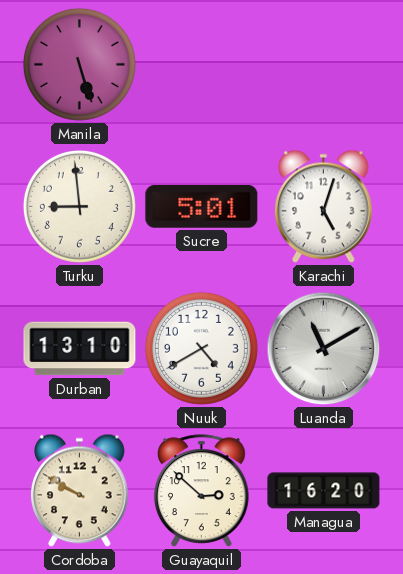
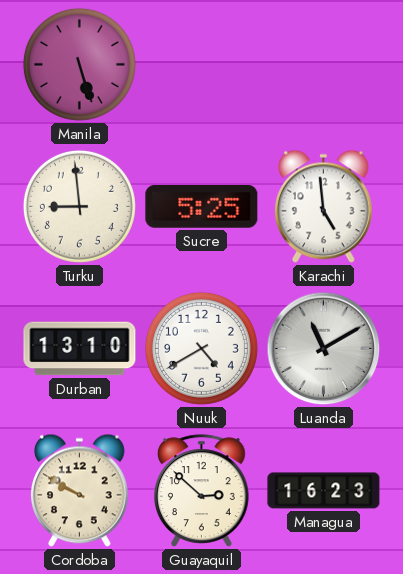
Sucre: 5:01 -> 5:25 (202, 206)
Karachi: 5:03 -> 4:59 (323, 207)
Managua: 16:20 -> 16:23 (324, 491)
